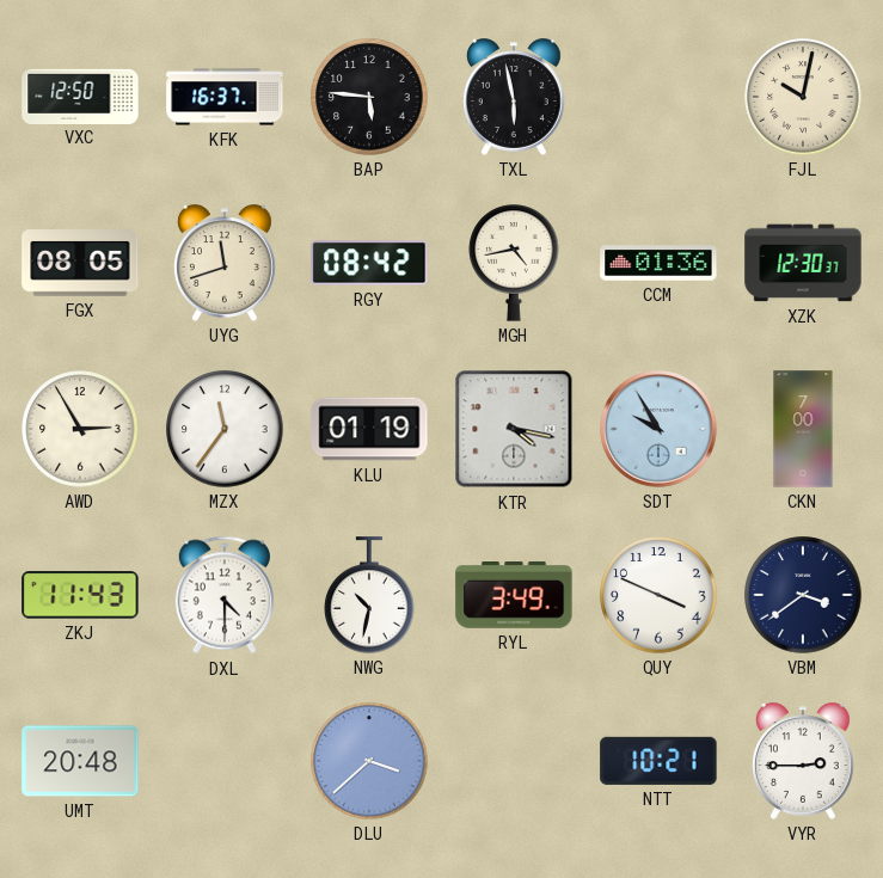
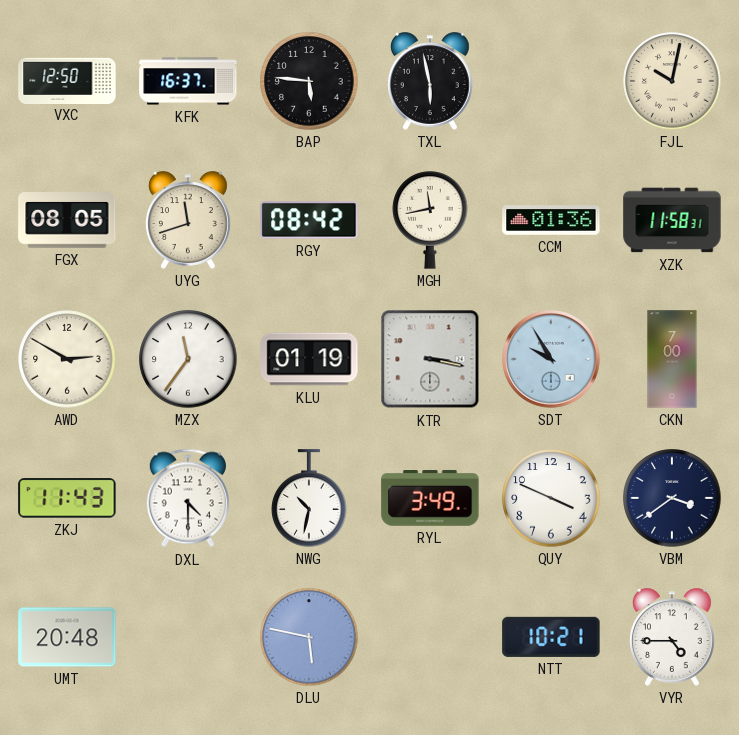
MGH: 4:43 -> 11:43 (430, 220)
XZK: 12:30 -> 11:58 (672, 220)
AWD: 2:55 -> 2:50 (67, 359)
KTR: 4:17 -> 3:17 (430, 359)
DLU: 3:38 -> 5:47 (309, 637)
VYR: 2:45 -> 4:45 (673, 637)
